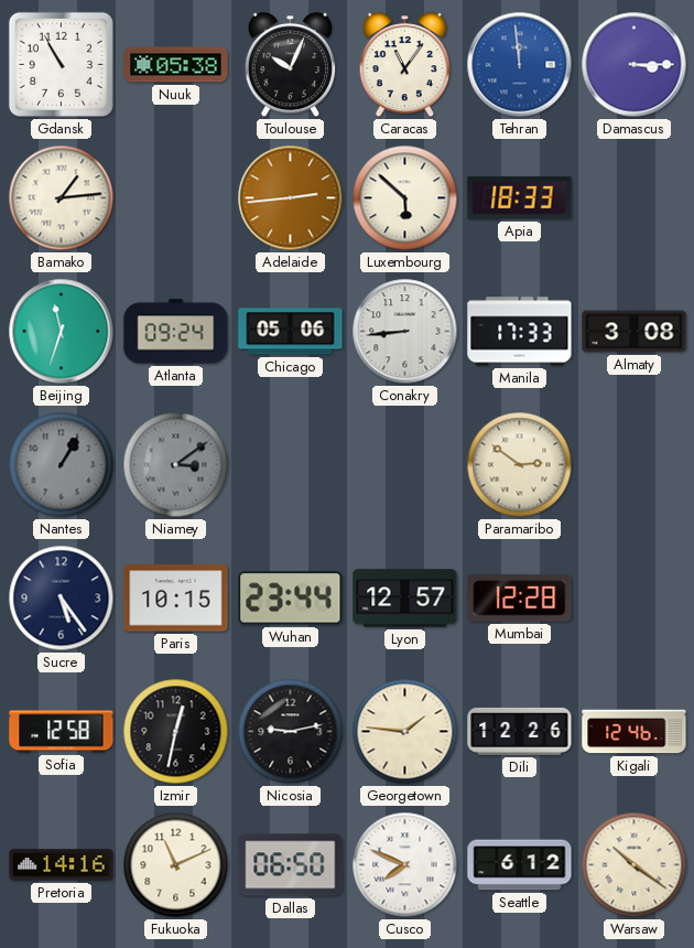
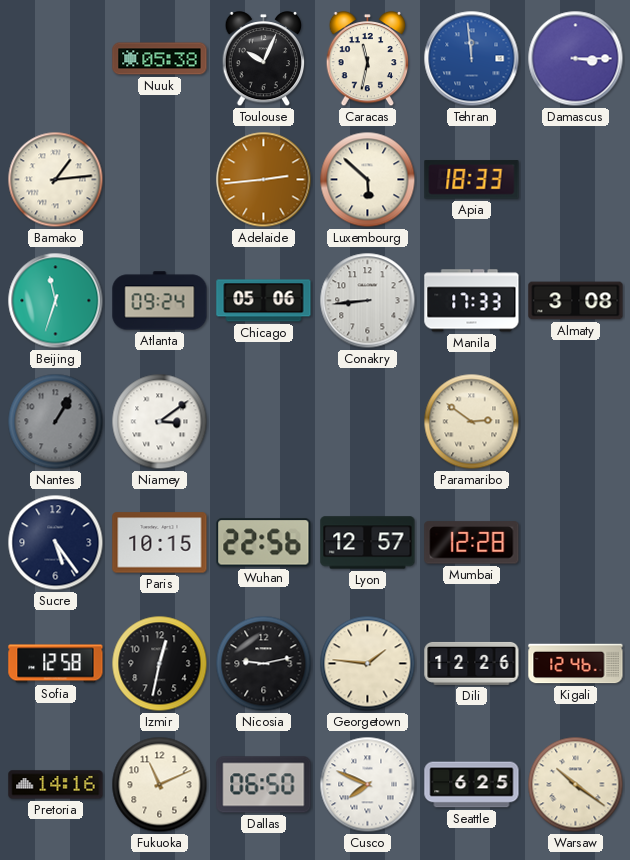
Gdansk: 10:55 -> none (61, 64)
Caracas: 11:06 -> 11:32 (368, 59)
Niamey dial: grey -> white (160, 422)
Wuhan: 23:44 -> 22:56 (264, 543)
Seattle: 6:12 -> 6:25 (472, 785)
